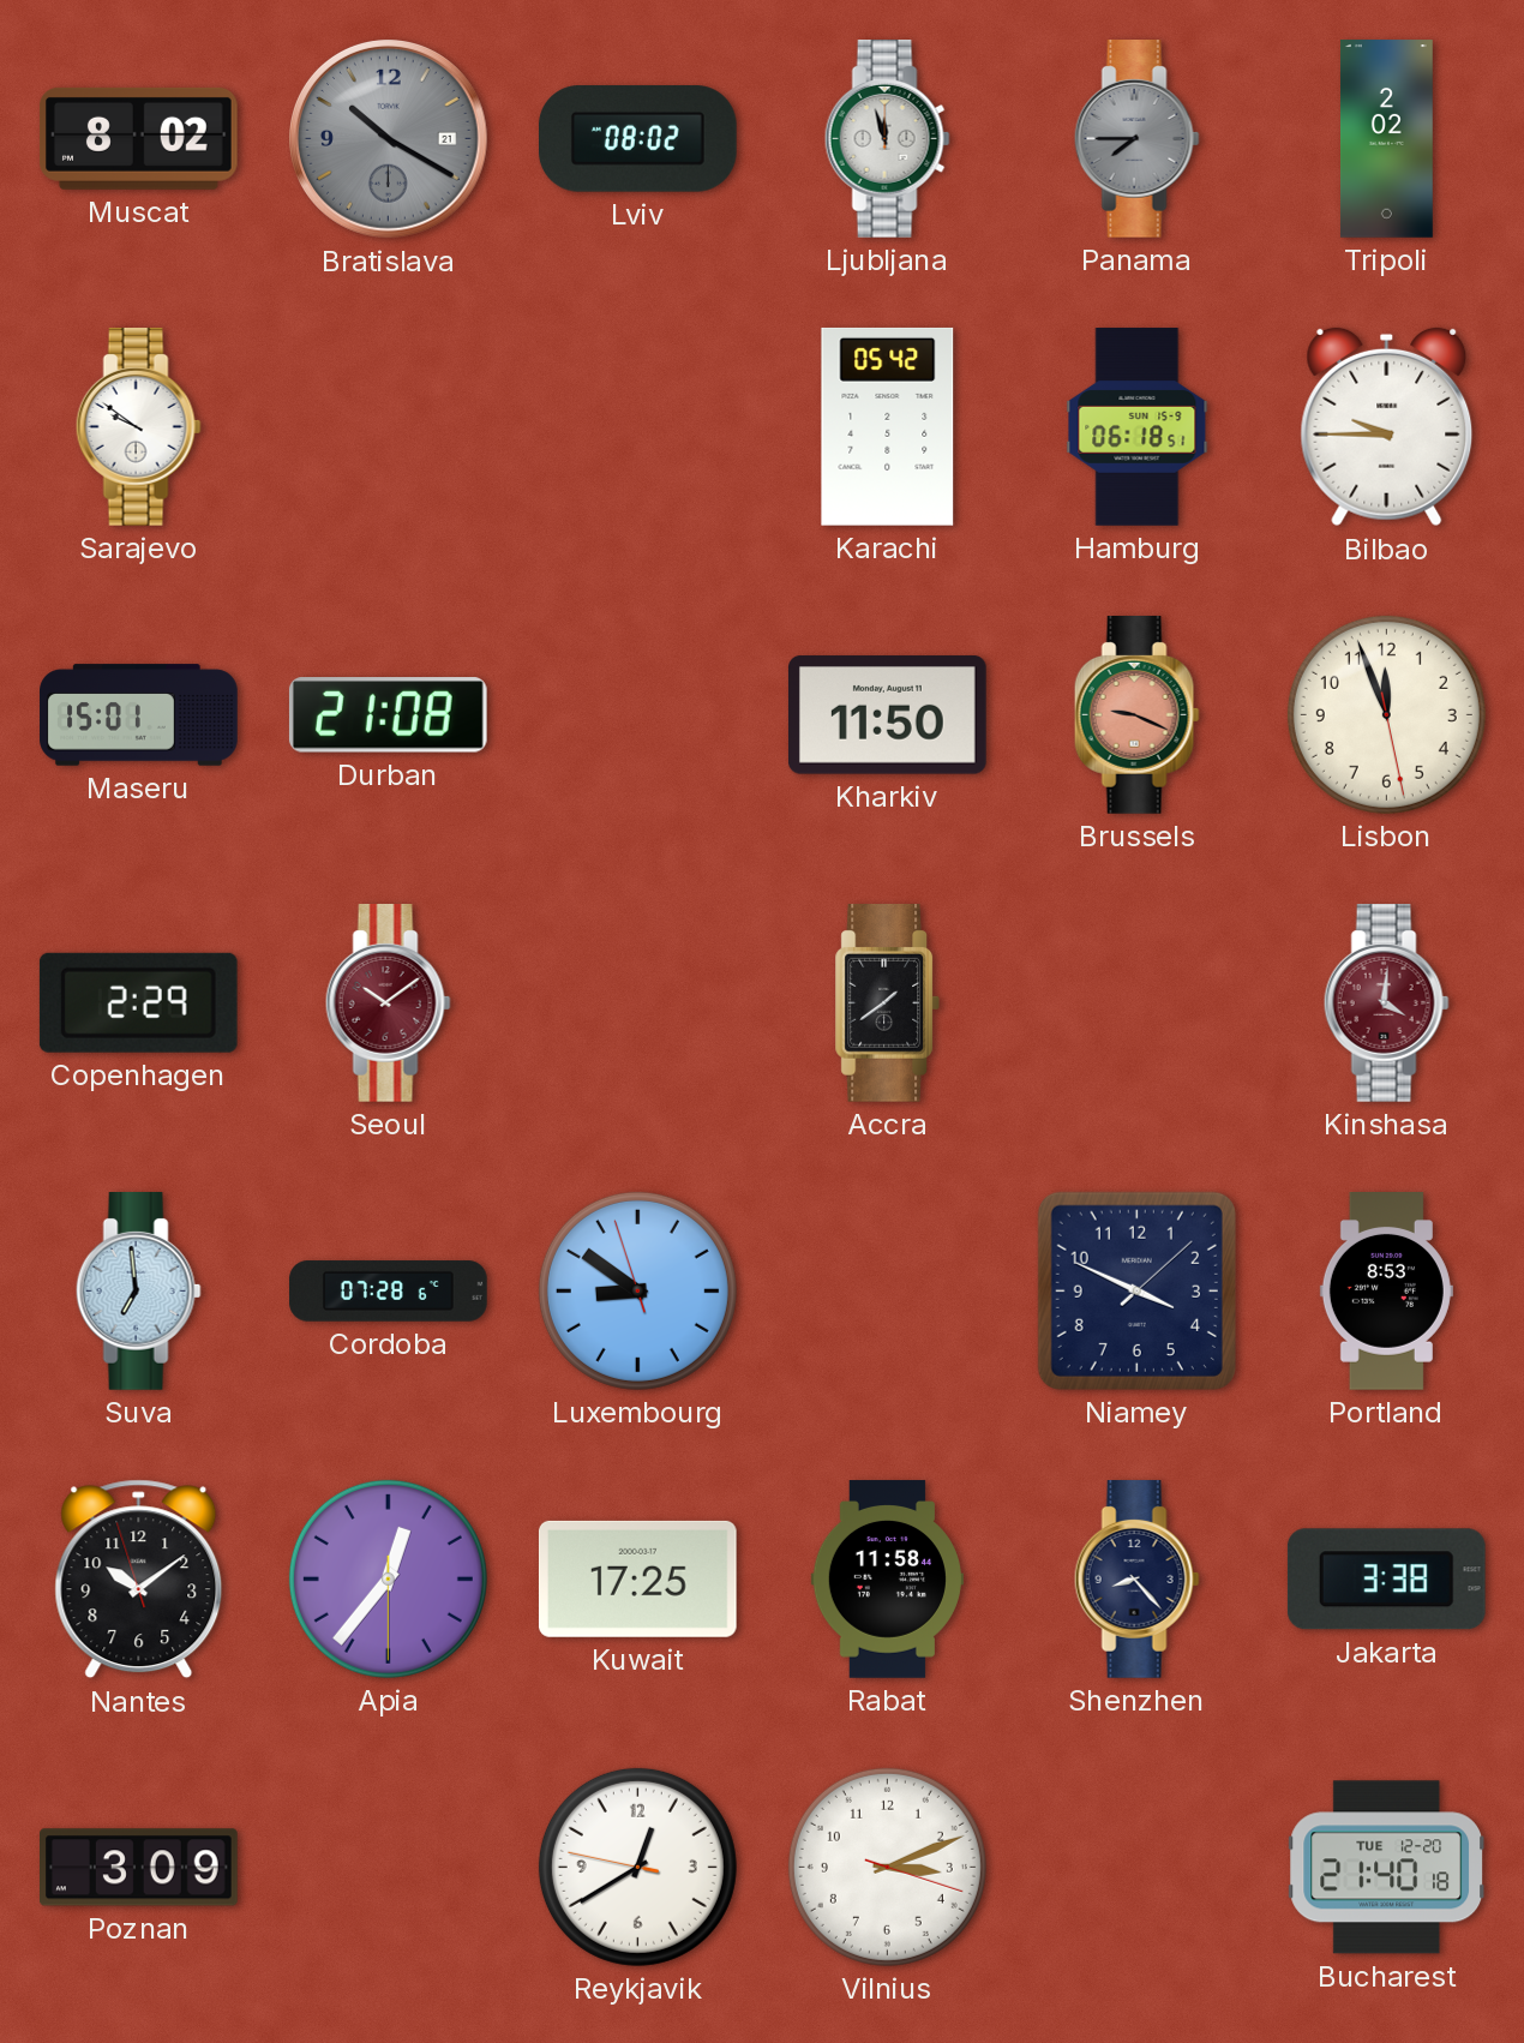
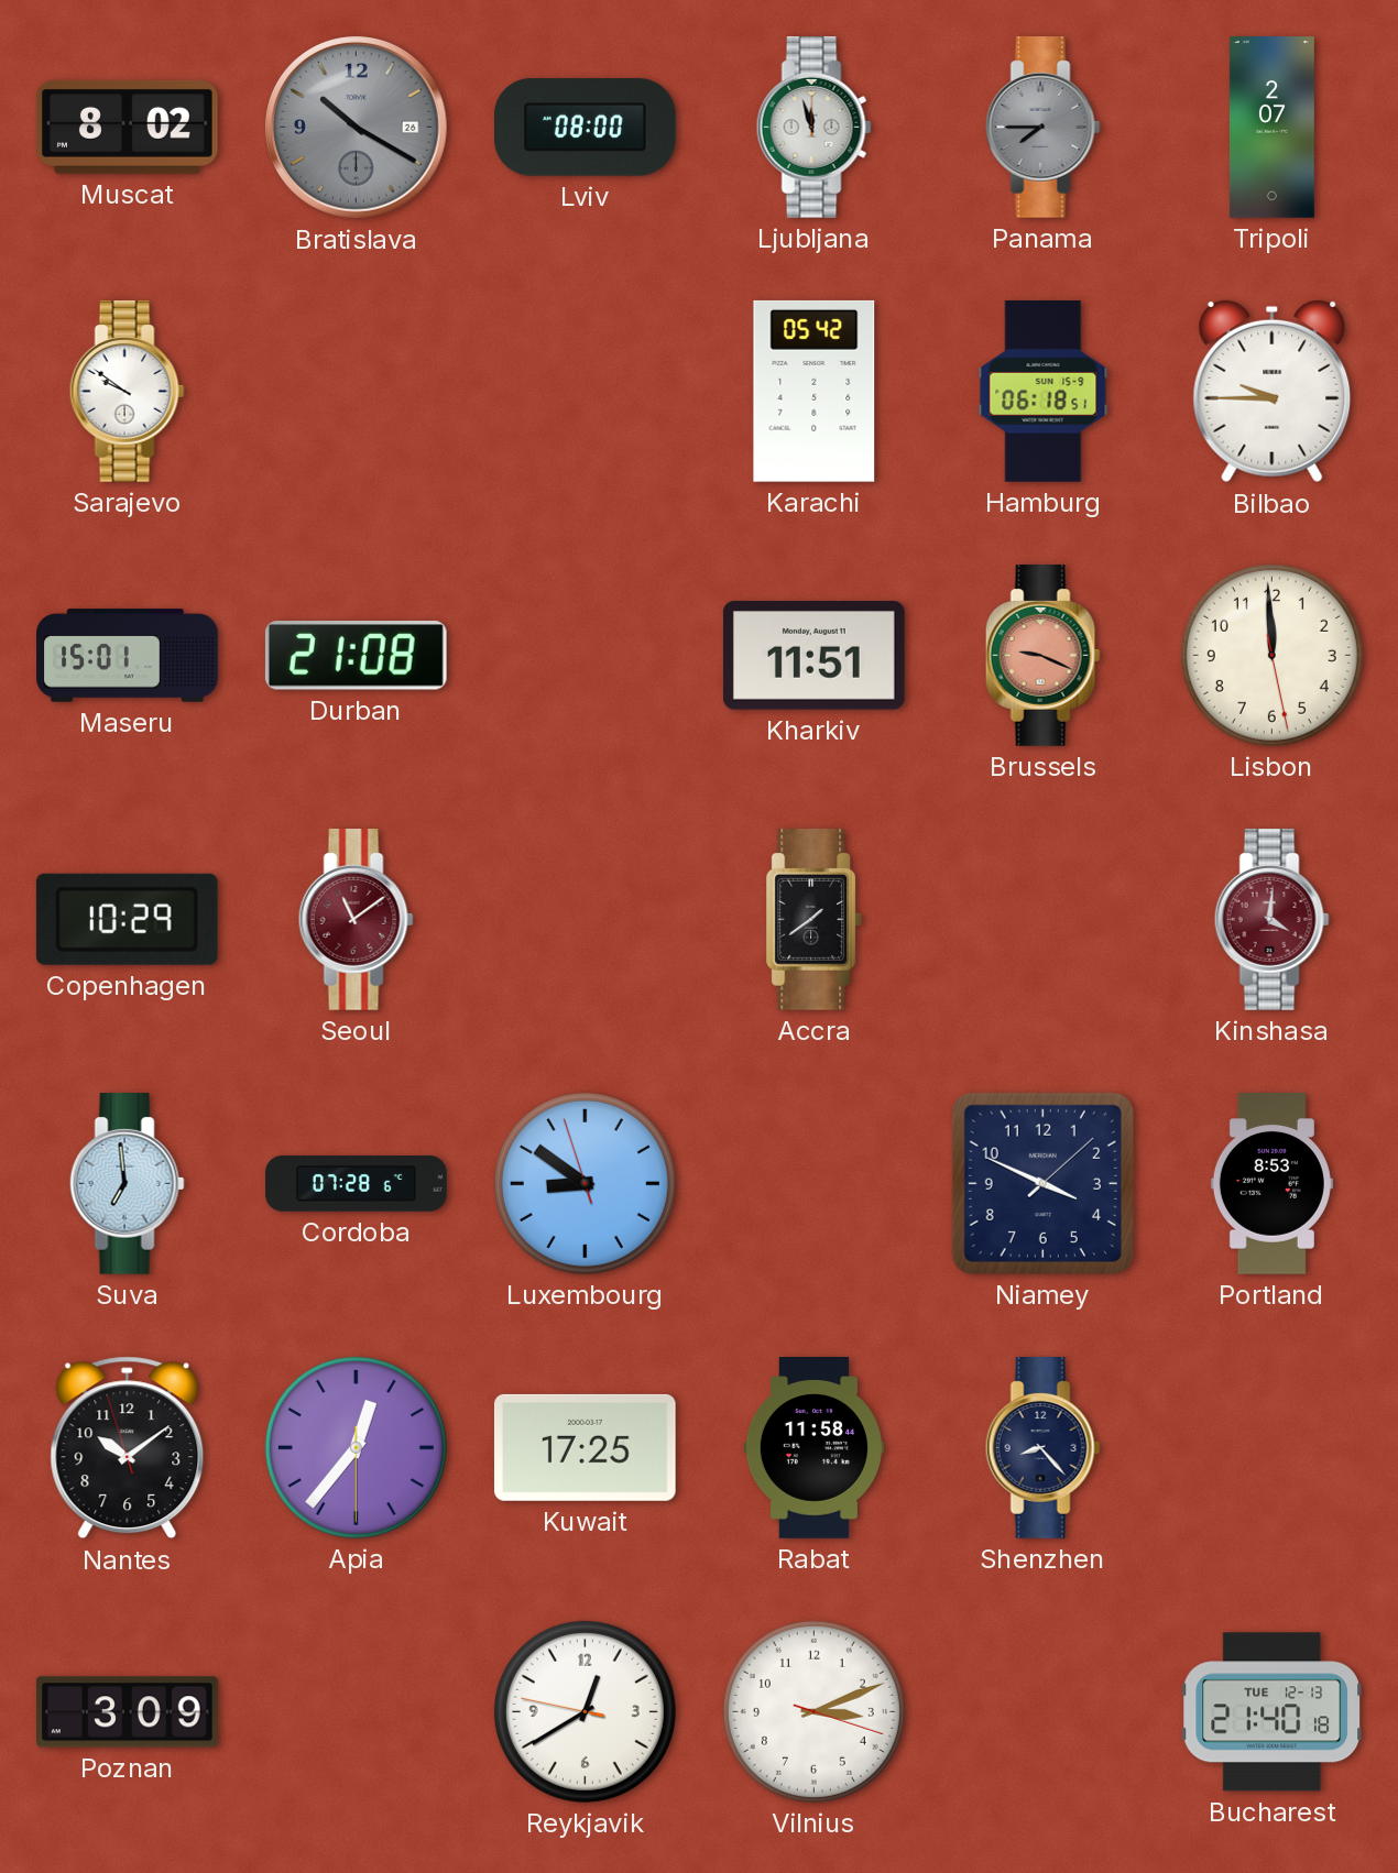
Bratislava date: 21 -> 26 (357, 128)
Lviv: 08:02 -> 08:00 (586, 128)
Tripoli: 2:02 -> 2:07 (1271, 128)
Kharkiv: 11:50 -> 11:51 (813, 656)
Lisbon: 11:56 -> 11:59 (1271, 655)
Copenhagen: 2:29 -> 10:29 (127, 919)
Seoul: 10:09 -> 11:09 (356, 920)
Jakarta: 3:38 -> none (1386, 1580)
Bucharest date: TUE 12-20 -> TUE 12-13 (1273, 1712)
